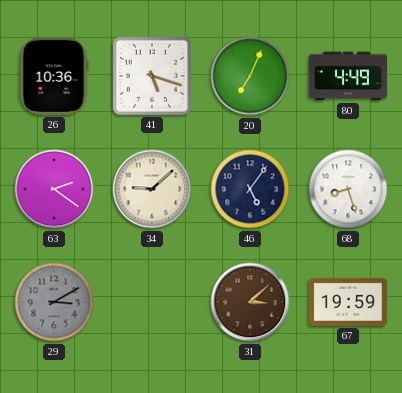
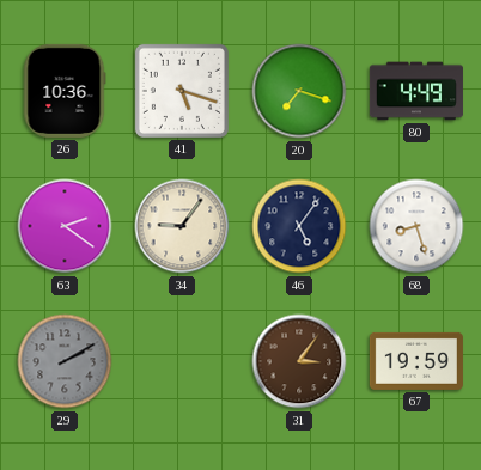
20: 7:04 -> 7:18 (299, 91)
34: 9:08 -> 9:06 (182, 226)
29: 3:10 -> 2:10 (65, 361)
31: 3:08 -> 3:06 (299, 361)
